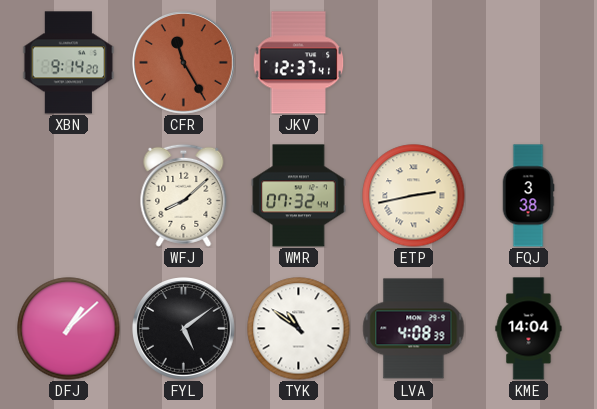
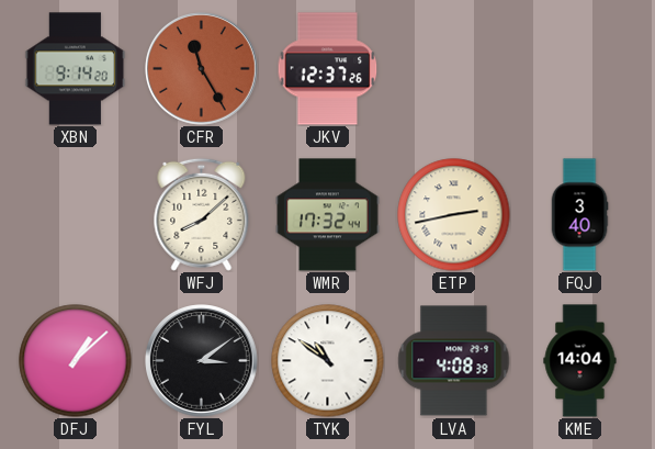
JKV: 12:37:41 -> 12:37:26 (328, 69)
WMR: 07:32 -> 17:32 (328, 215)
FQJ: 3:38 -> 3:40 (579, 215)
FYL: 5:09 -> 3:09 (202, 361)
